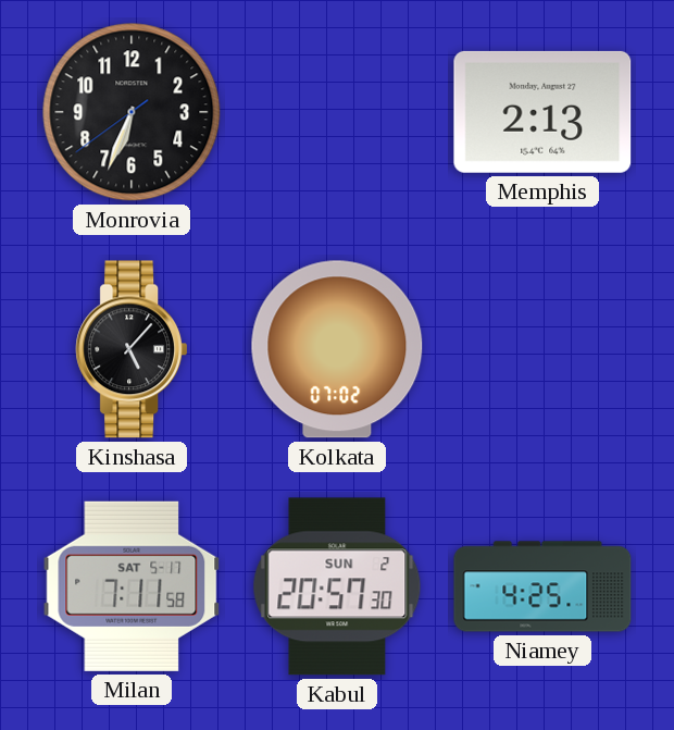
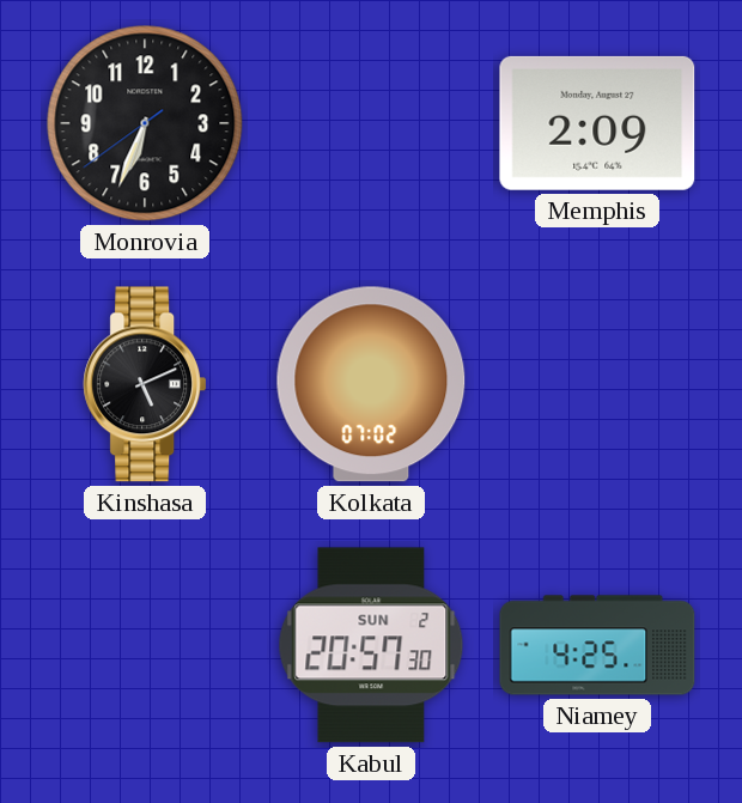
Memphis: 2:13 -> 2:09 (597, 123)
Kinshasa: 5:07 -> 5:11 (145, 384)
Milan: 7:11 -> none (132, 586)
